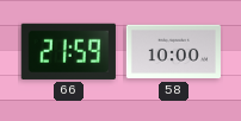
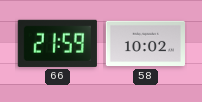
58: 10:00 -> 10:02 (145, 44)
